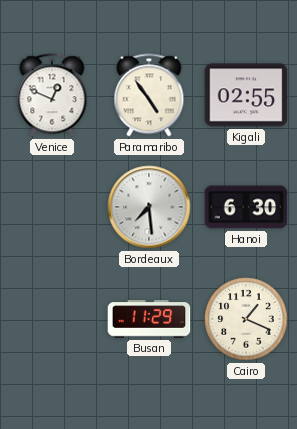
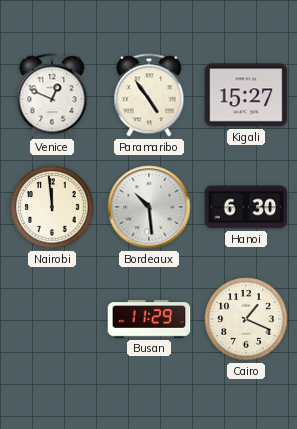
Kigali: 02:55 -> 15:27 (246, 95)
Nairobi: none -> 11:59 (52, 207)
Bordeaux: 7:29 -> 10:29 (149, 207)
